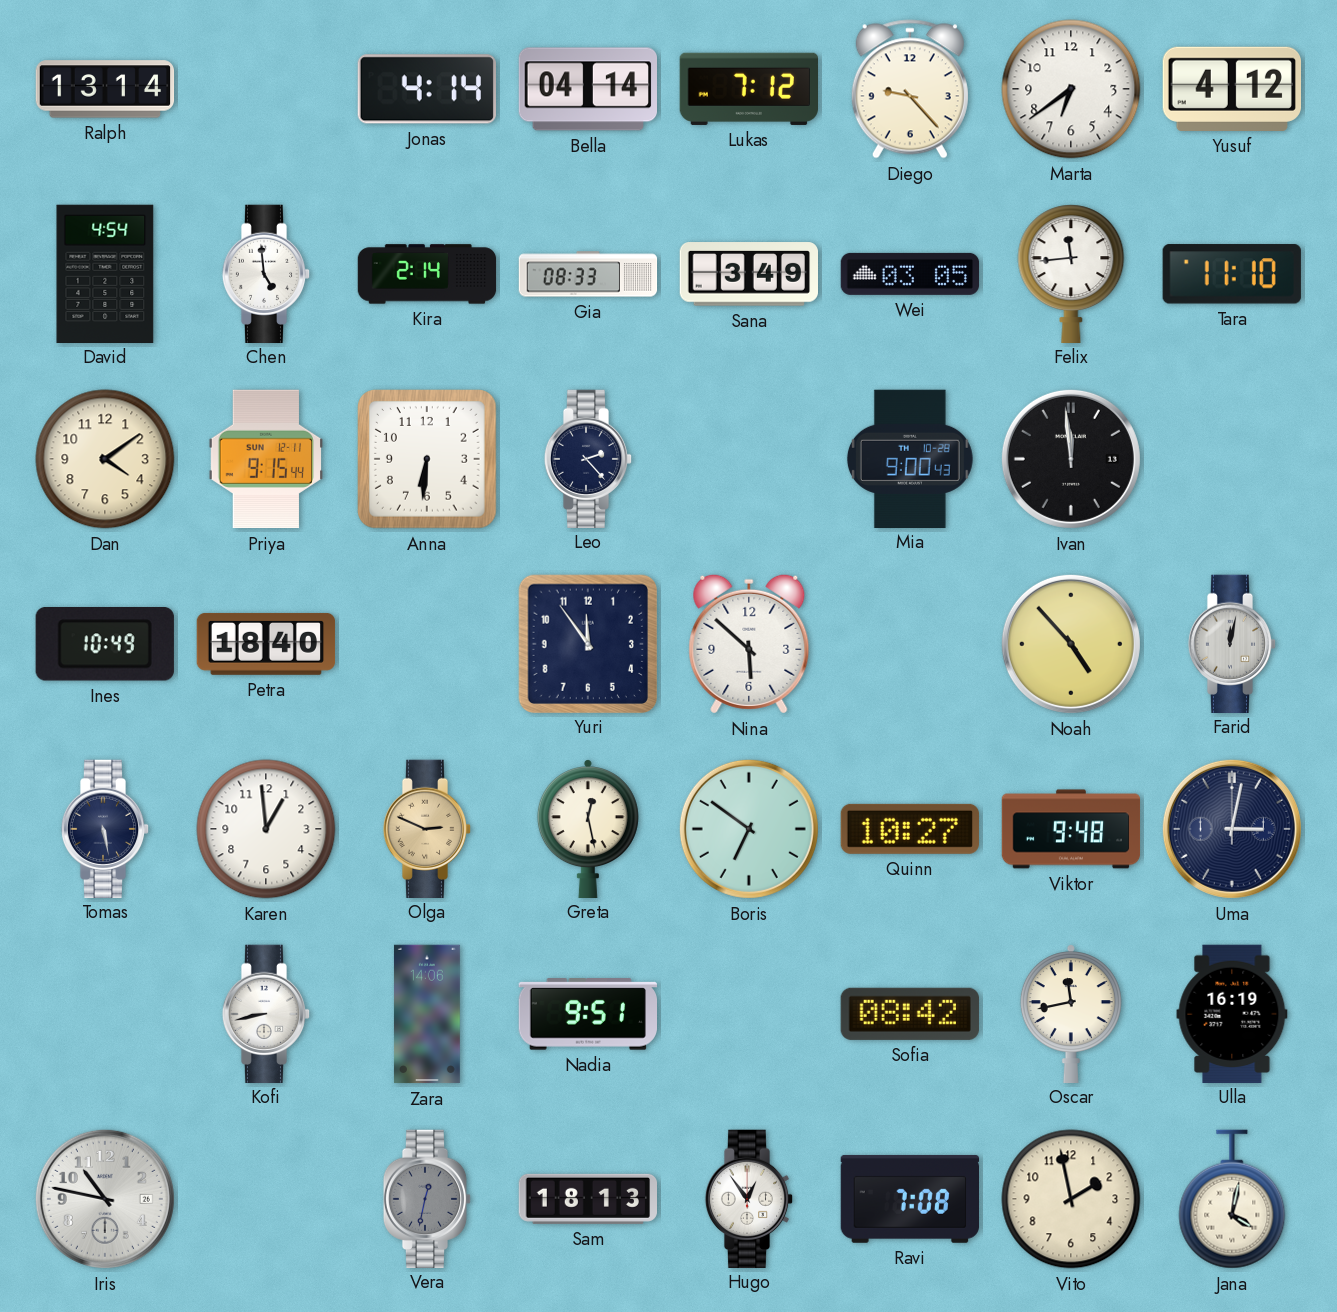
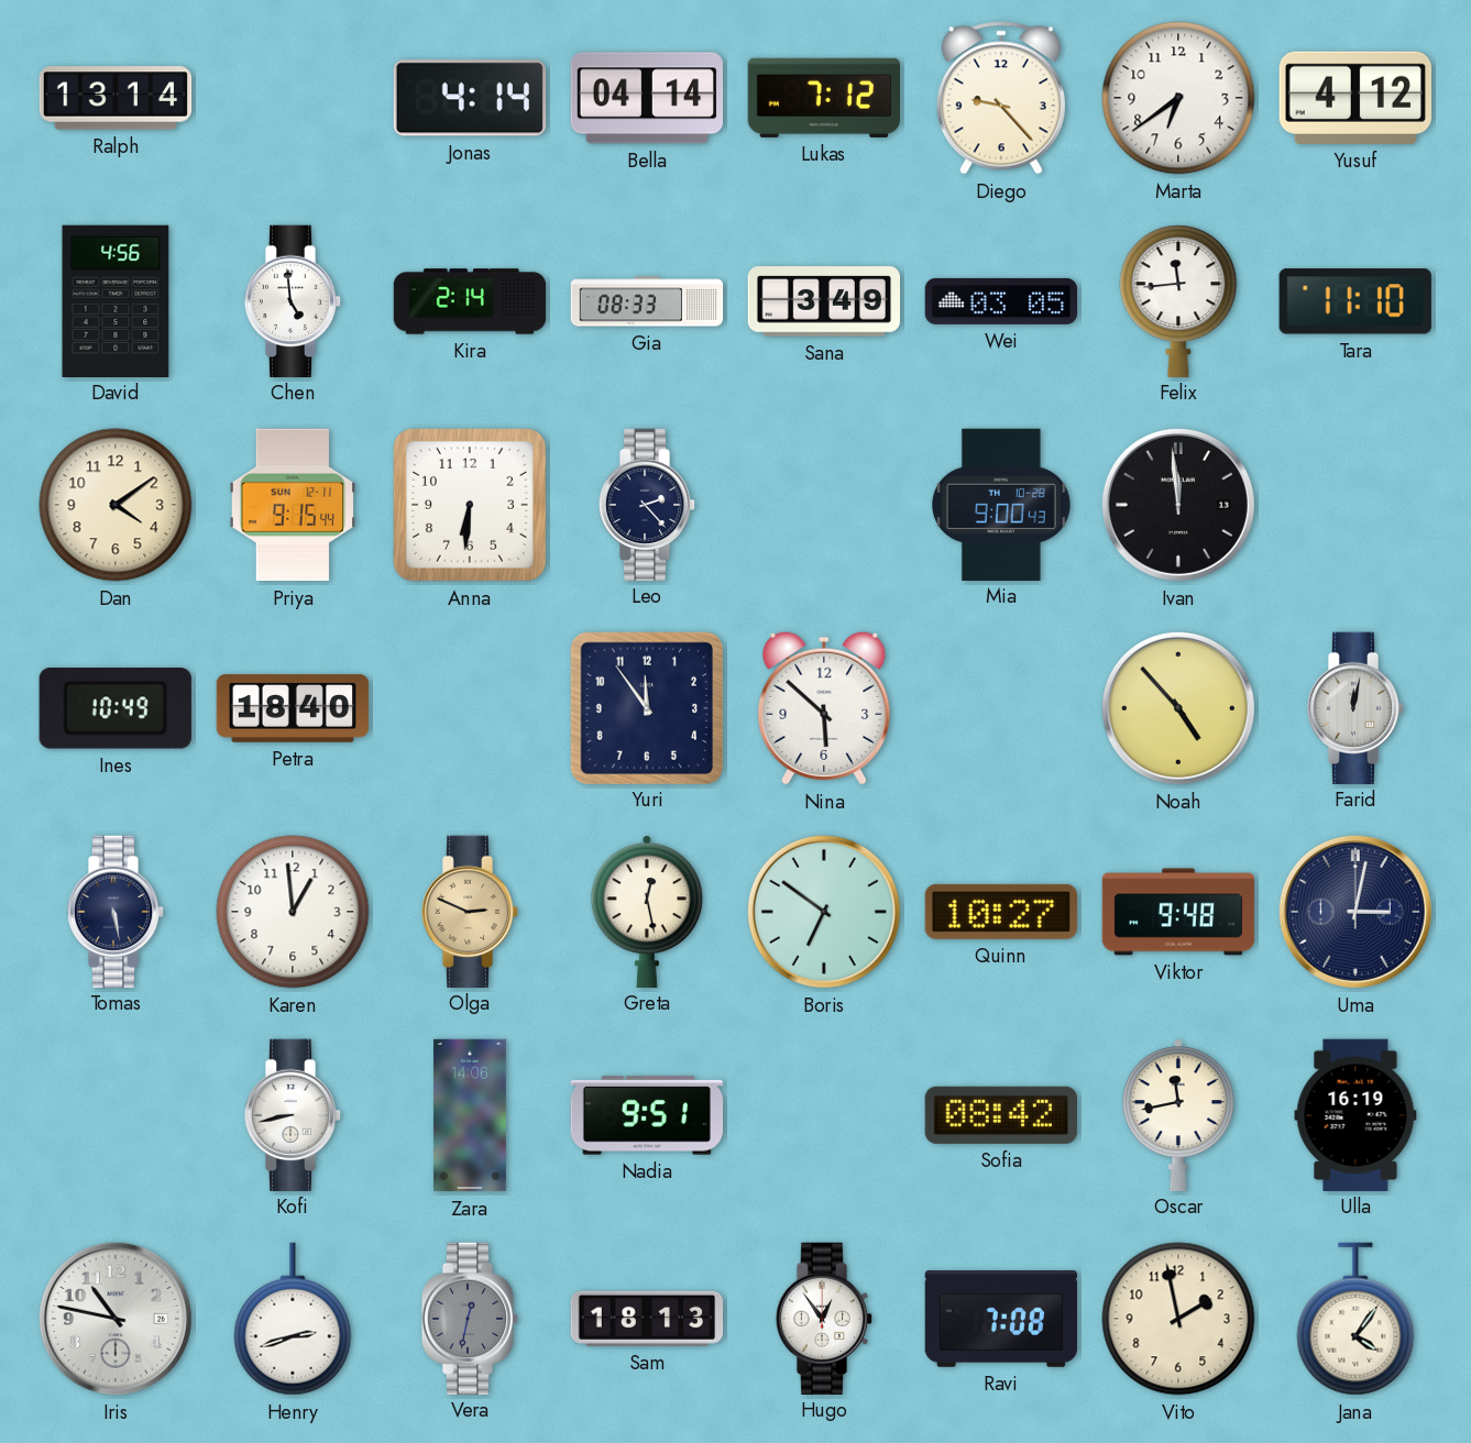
David: 4:54 -> 4:56 (116, 300)
Henry: none -> 2:42 (293, 1319)
Jana: 4:02 -> 4:06 (1355, 1319)
